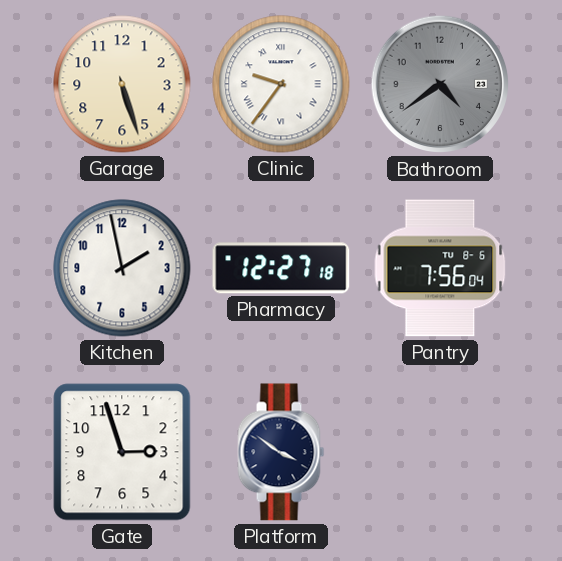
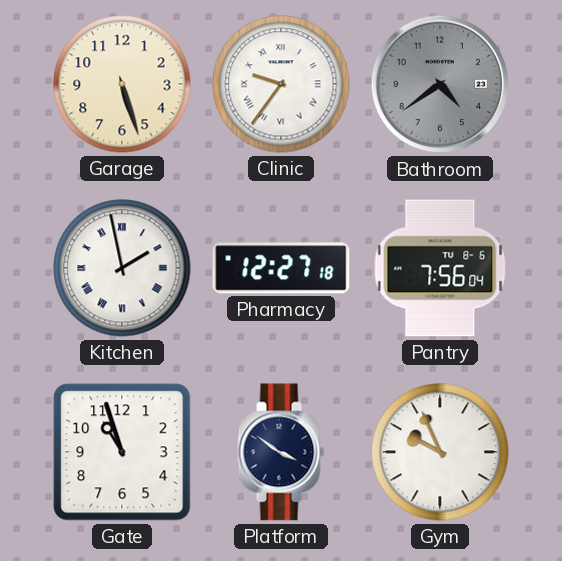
Kitchen numerals: Arabic -> Roman (122, 268)
Gate: 2:57 -> 10:57 (122, 452)
Gym: none -> 9:56 (440, 452)
